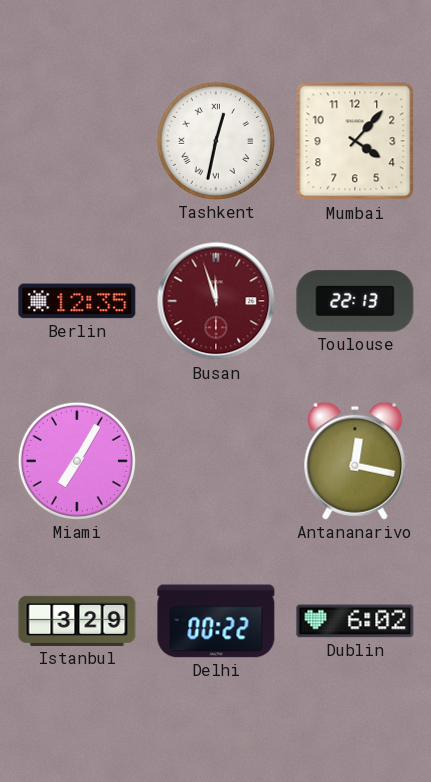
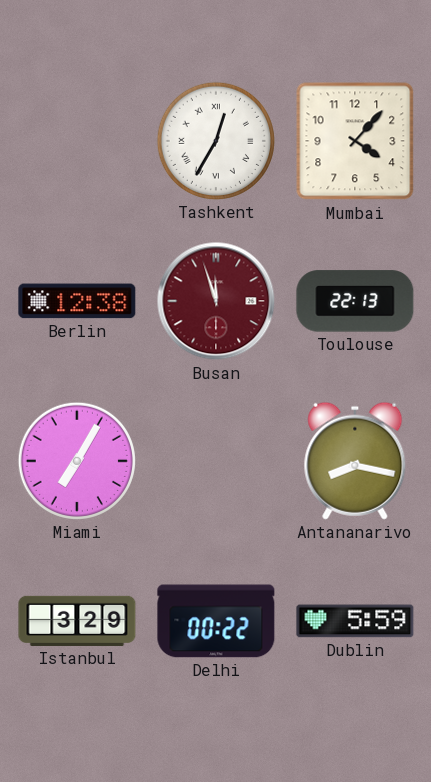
Tashkent: 12:32 -> 12:35 (216, 141)
Berlin: 12:35 -> 12:38 (77, 301)
Antananarivo: 12:17 -> 8:17 (355, 461)
Dublin: 6:02 -> 5:59 (355, 621)
